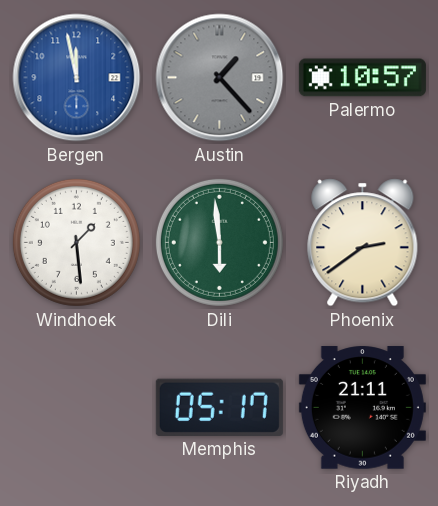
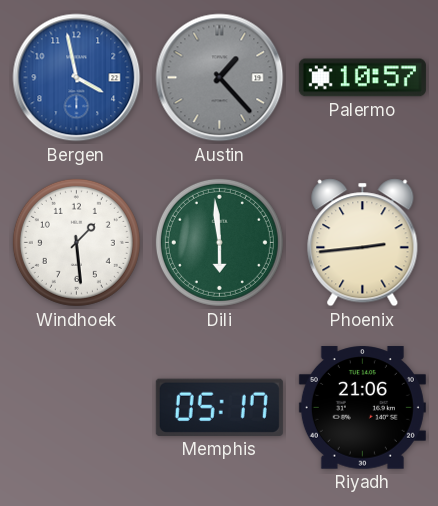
Bergen: 11:58 -> 3:58 (77, 78)
Phoenix: 2:39 -> 2:44 (363, 243)
Riyadh: 21:11 -> 21:06 (362, 408)
